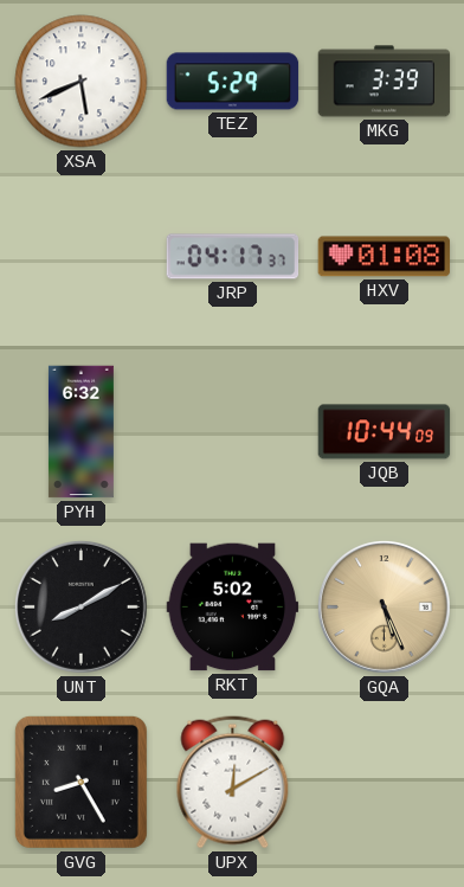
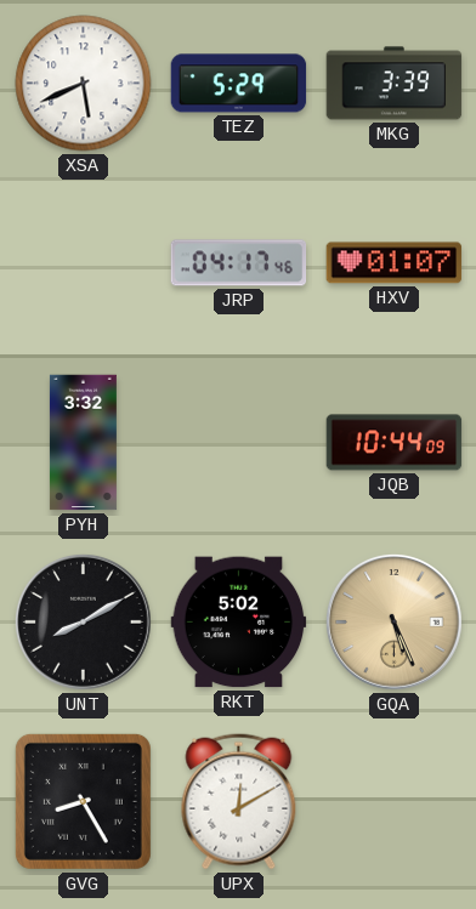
JRP: 04:17:37 -> 04:17:46 (239, 263)
HXV: 01:08 -> 01:07 (395, 263)
PYH: 6:32 -> 3:32 (83, 443)
